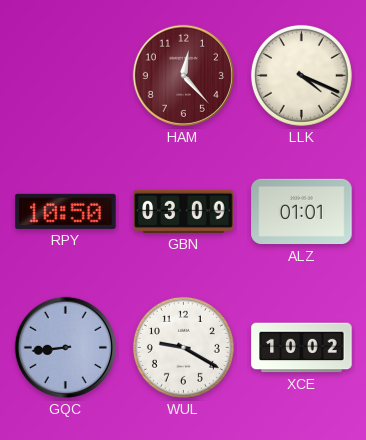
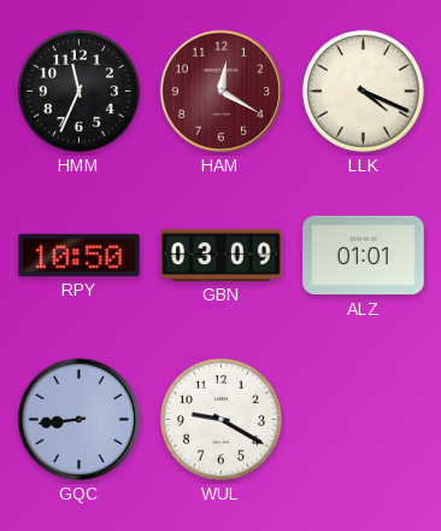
HMM: none -> 11:34 (78, 91)
HAM: 12:23 -> 12:20 (220, 91)
XCE: 10:02 -> none (302, 348)
